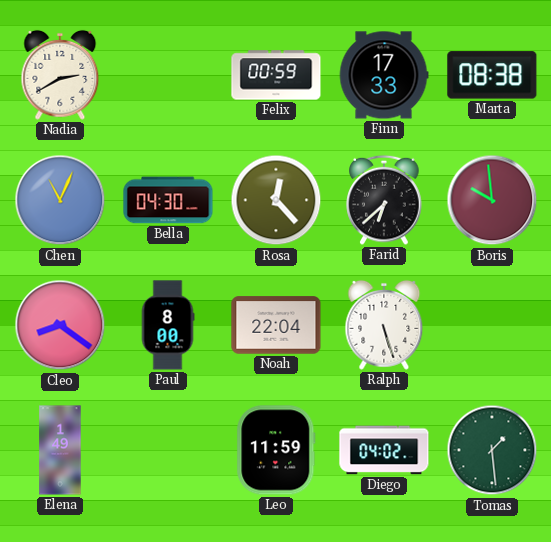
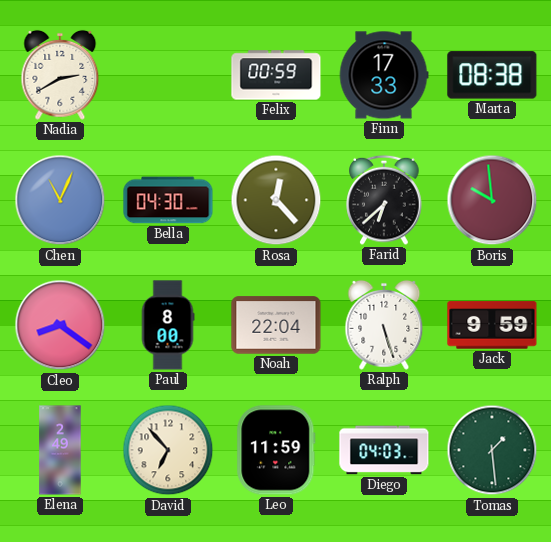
Jack: none -> 9:59 (492, 325)
Elena: 1:49 -> 2:49 (60, 450)
David: none -> 6:53 (168, 450)
Diego: 04:02 -> 04:03 (384, 450)
